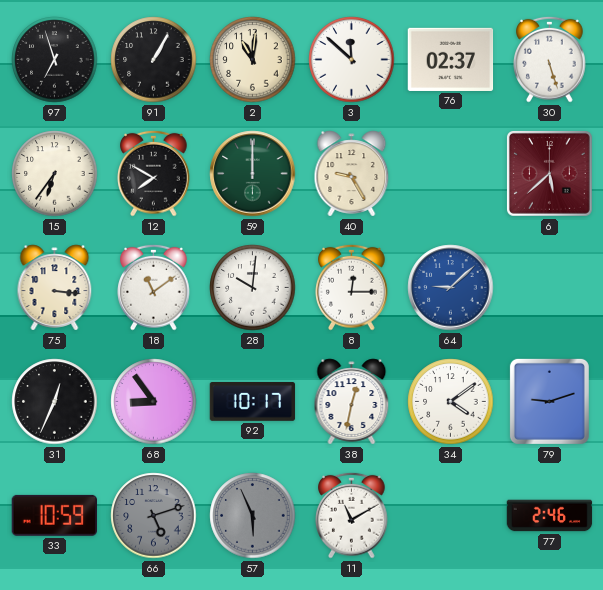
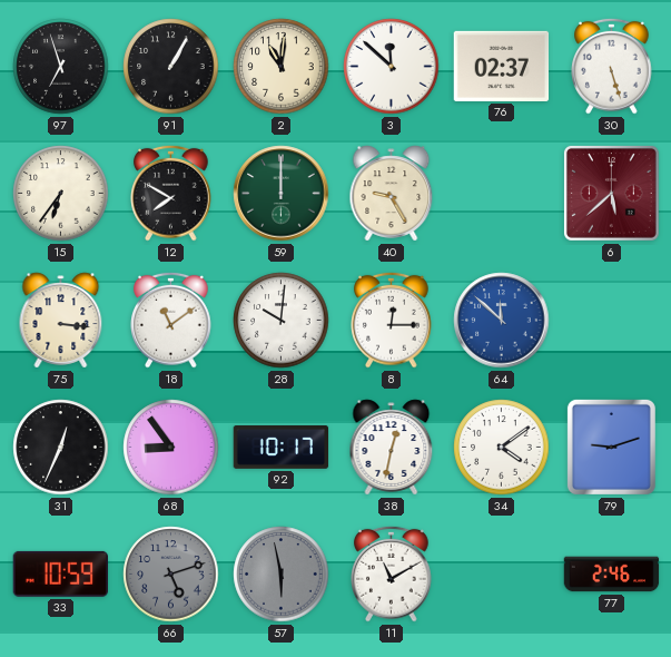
64: 9:08 -> 11:52 (502, 321)
57: 5:56 -> 5:58 (282, 575)
